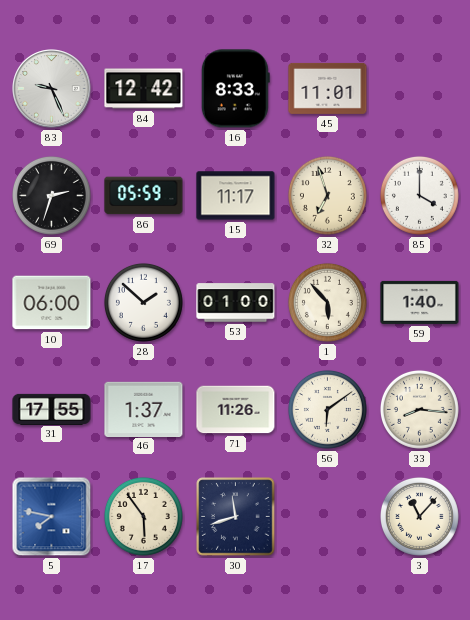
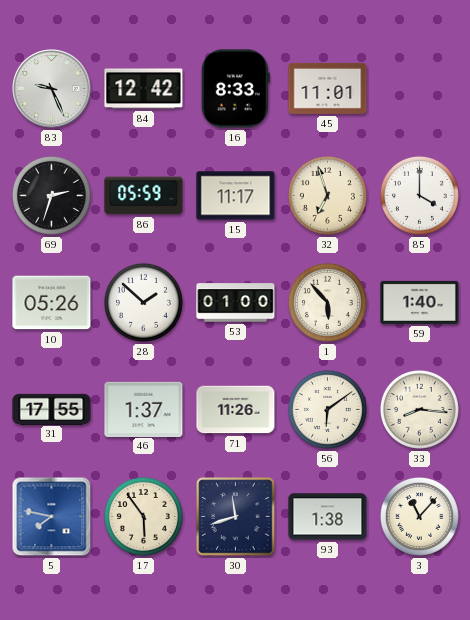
10: 06:00 -> 05:26 (52, 303)
93: none -> 1:38 (328, 517)
